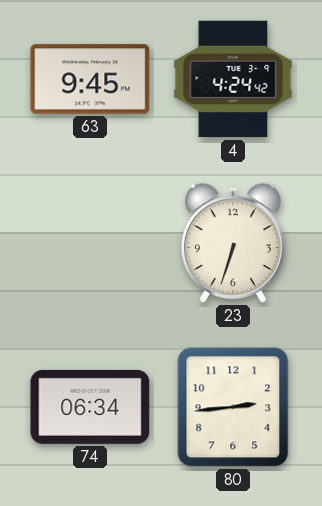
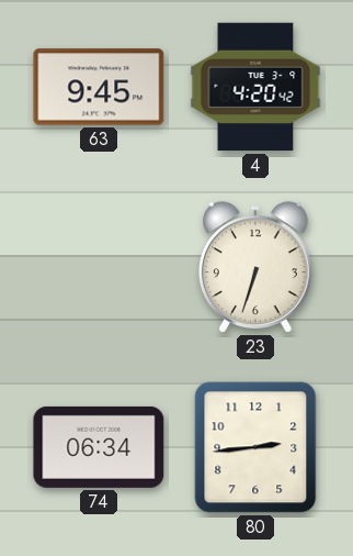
4: 4:24 -> 4:20 (255, 87)
